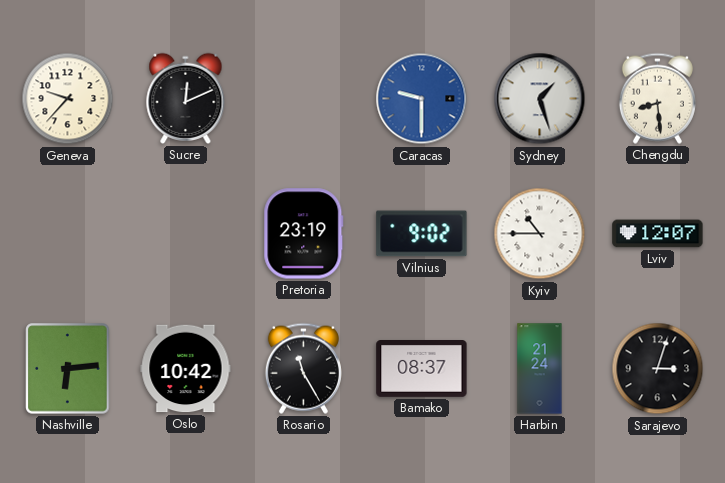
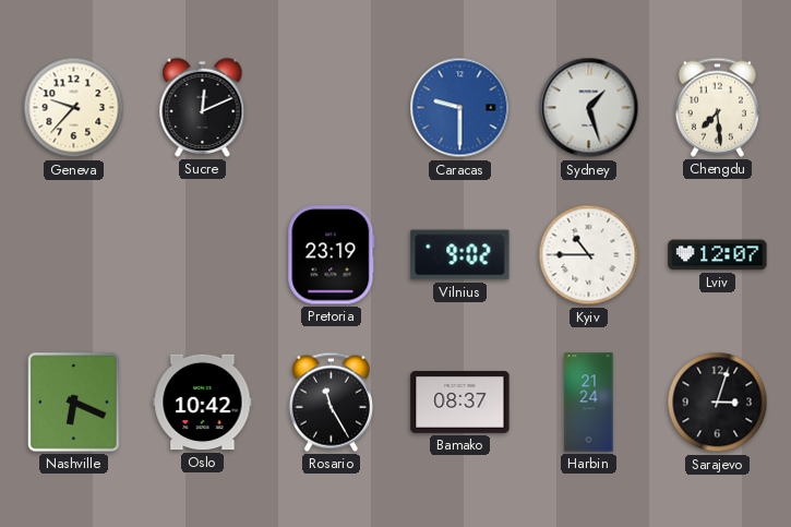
Chengdu: 8:29 -> 7:29 (717, 107)
Nashville: 6:14 -> 6:19 (74, 403)
